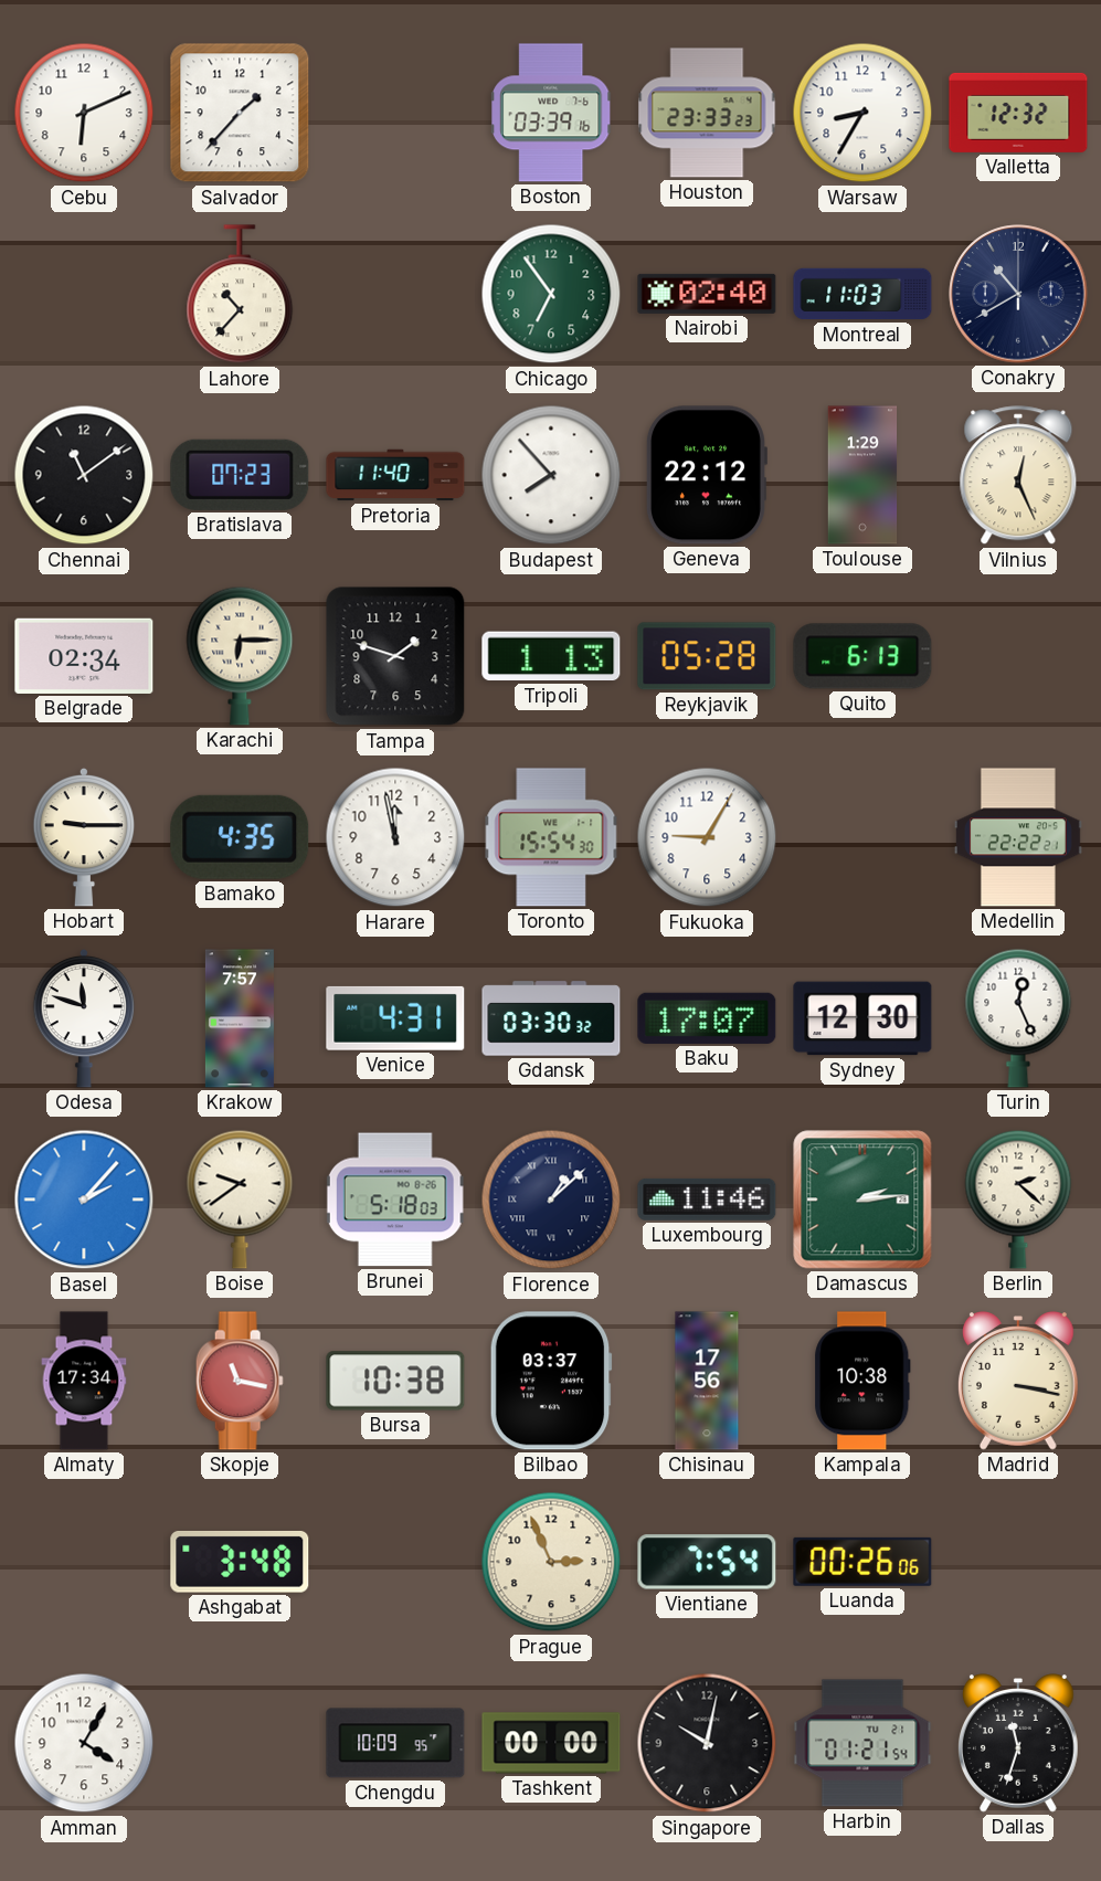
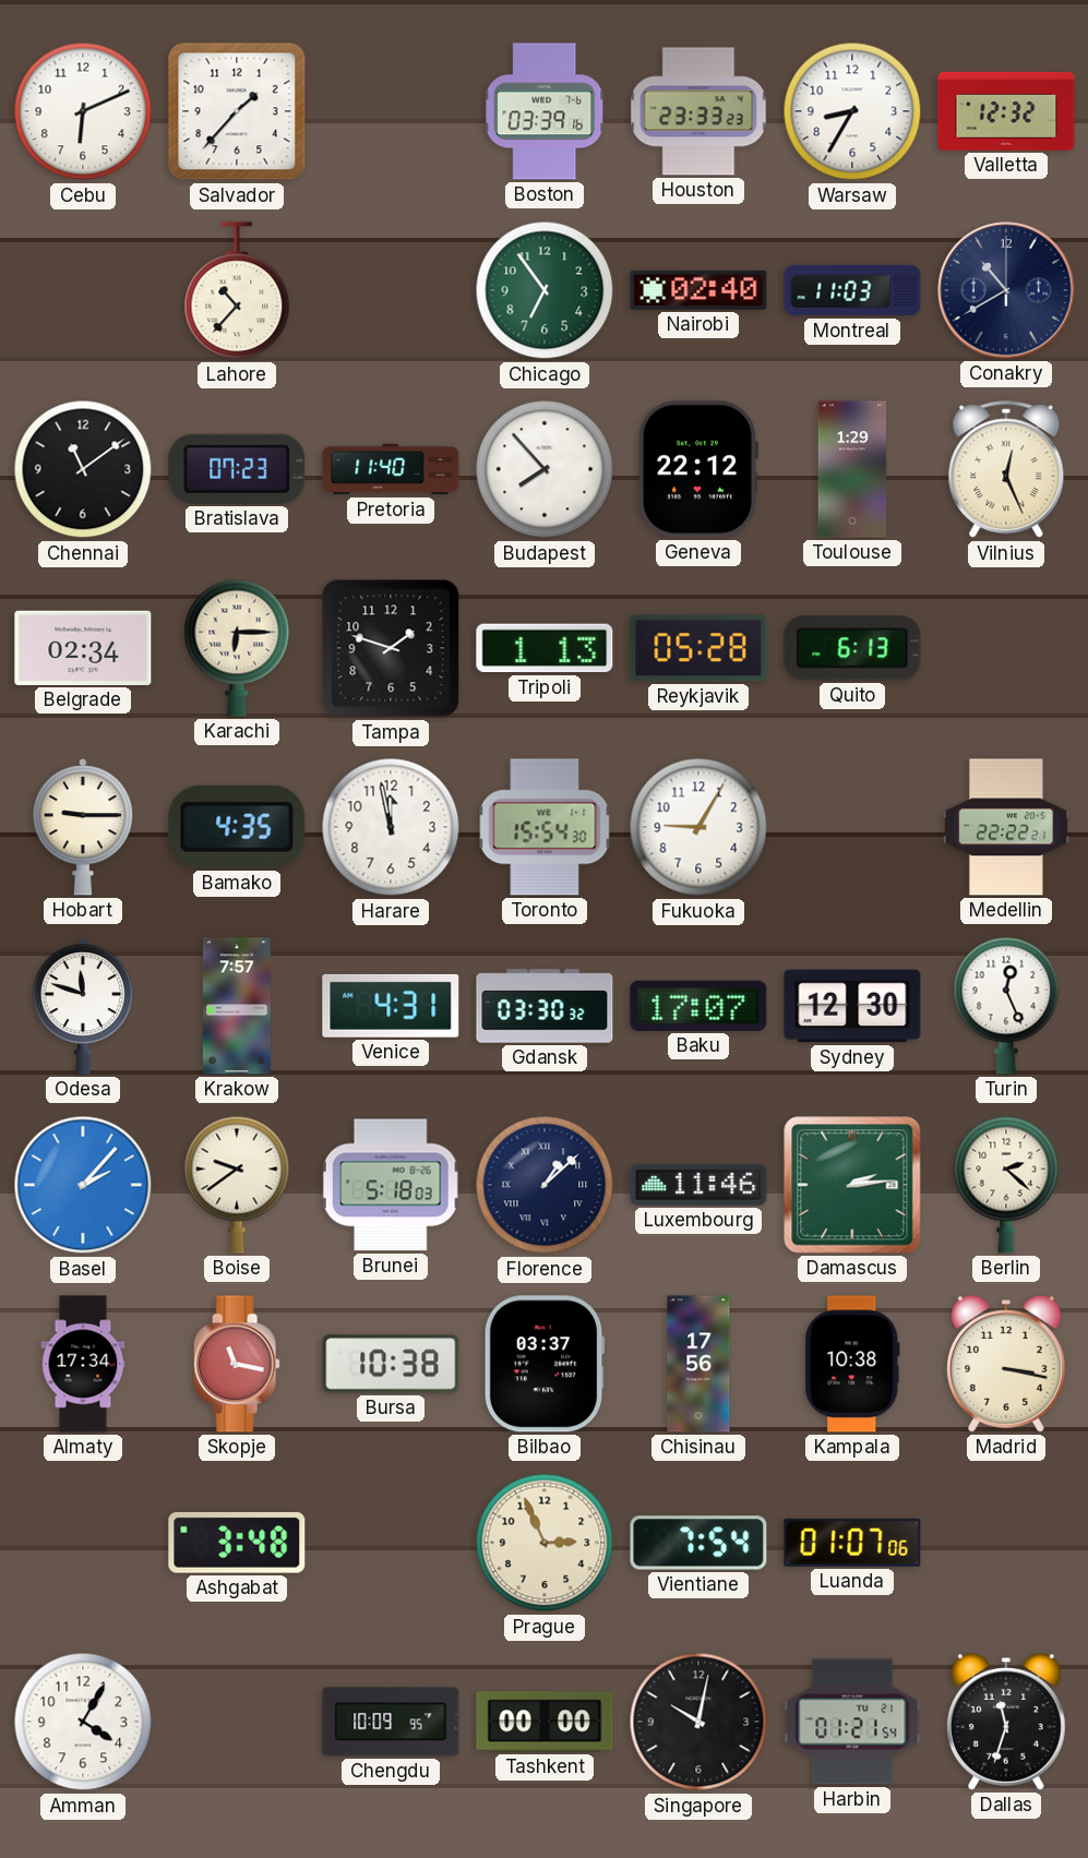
Luanda: 00:26 -> 01:07 (852, 1543)
